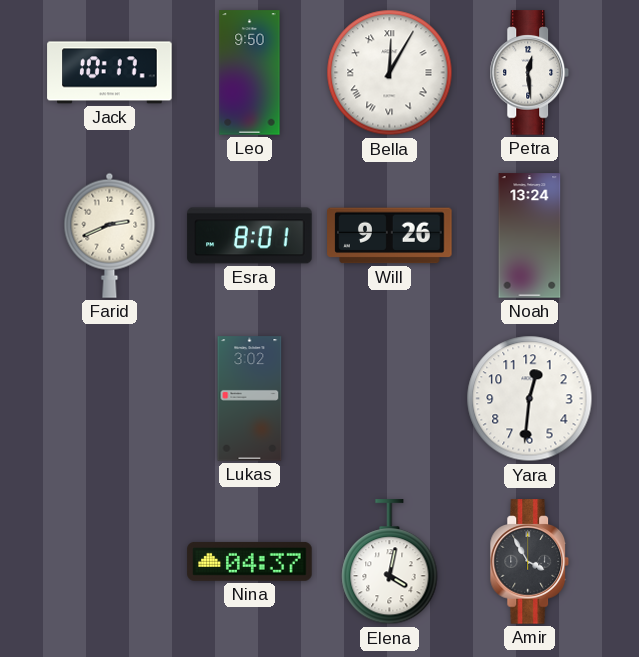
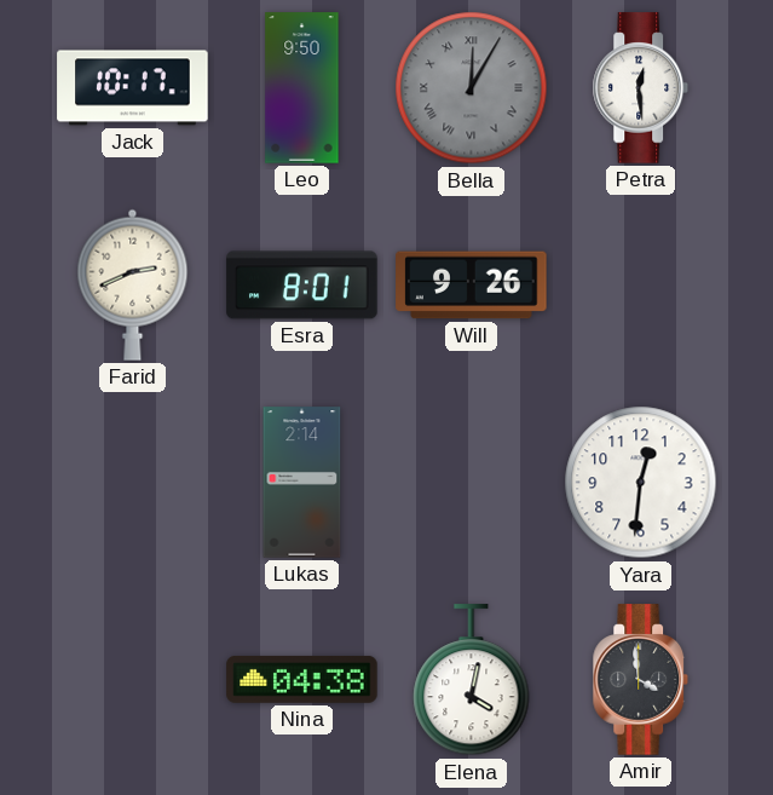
Bella dial: white -> grey (472, 88)
Noah: 13:24 -> none (530, 236)
Lukas: 3:02 -> 2:14 (302, 483)
Nina: 04:37 -> 04:38 (302, 680)
Amir: 3:55 -> 3:59 (641, 680)
